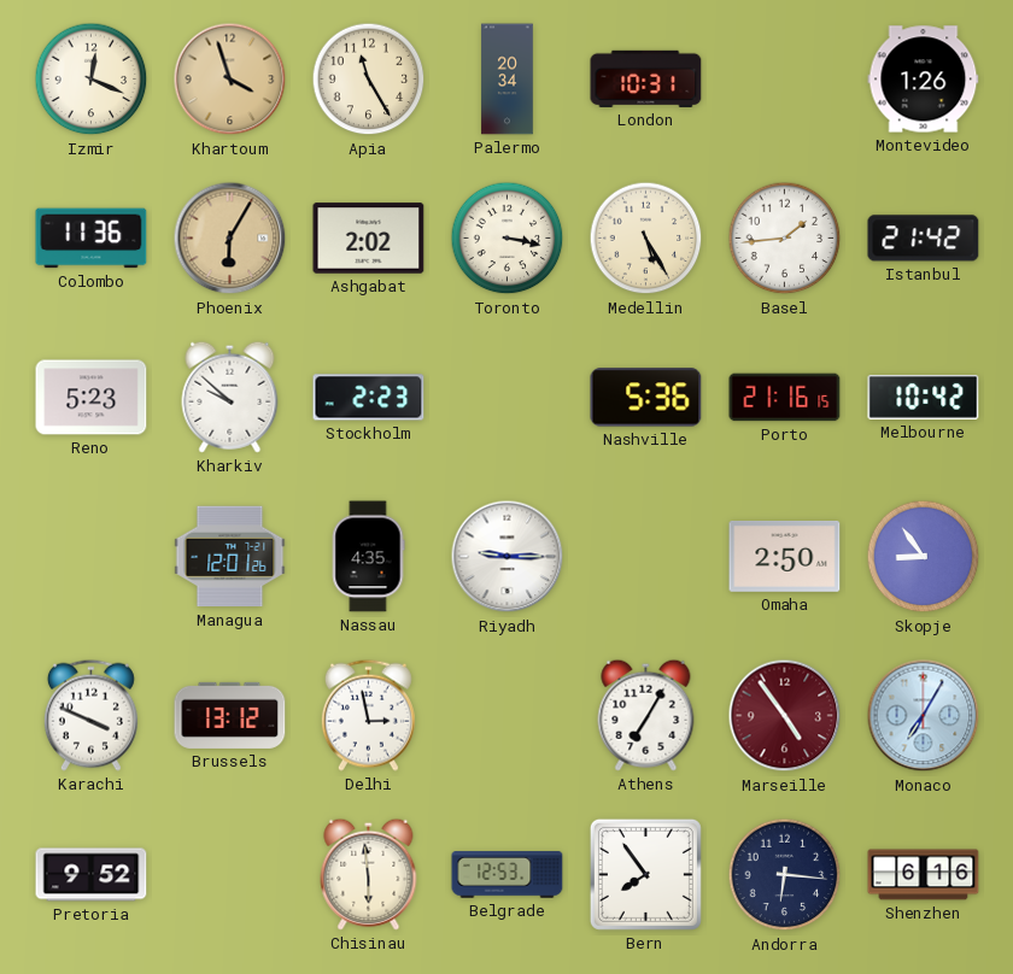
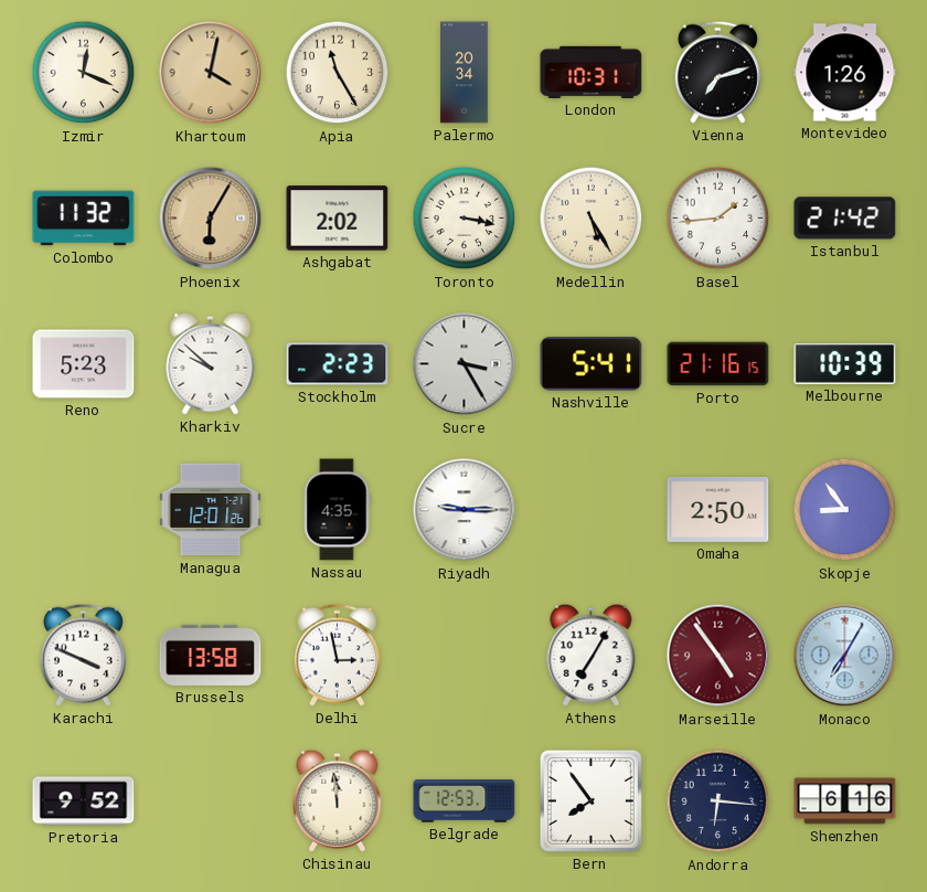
Khartoum: 3:57 -> 4:02 (211, 73)
Vienna: none -> 7:12 (717, 72)
Colombo: 11:36 -> 11:32 (84, 219)
Sucre: none -> 3:25 (465, 364)
Nashville: 5:36 -> 5:41 (592, 364)
Melbourne: 10:42 -> 10:39 (845, 364)
Brussels: 13:12 -> 13:58 (211, 655)
Chisinau: 5:59 -> 11:59 (338, 800)
